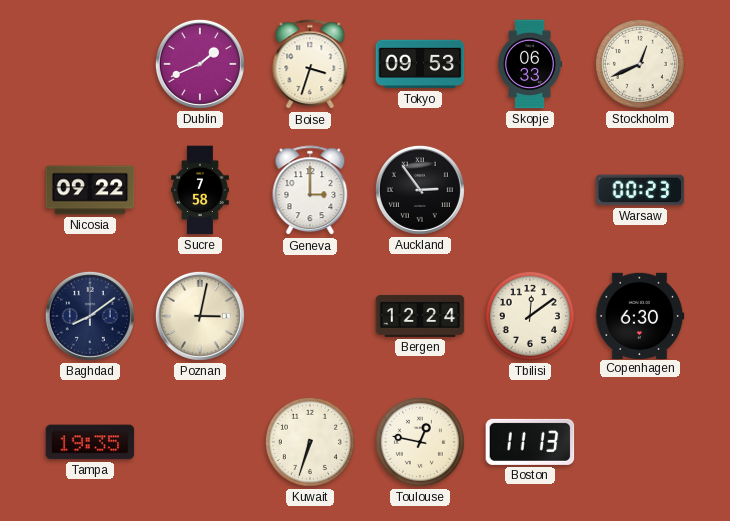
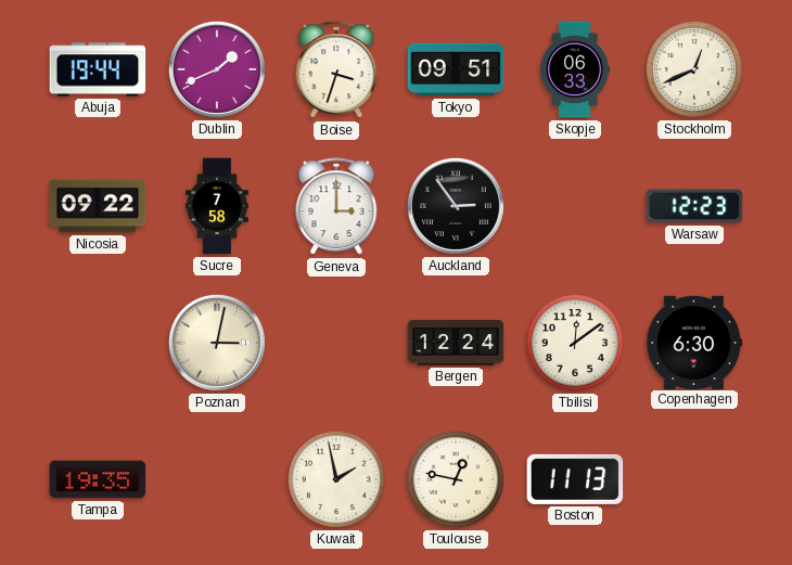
Abuja: none -> 19:44 (98, 69)
Tokyo: 09:53 -> 09:51 (456, 69)
Warsaw: 00:23 -> 12:23 (694, 206)
Baghdad: 8:09 -> none (90, 316)
Kuwait: 6:33 -> 1:58 (336, 479)
